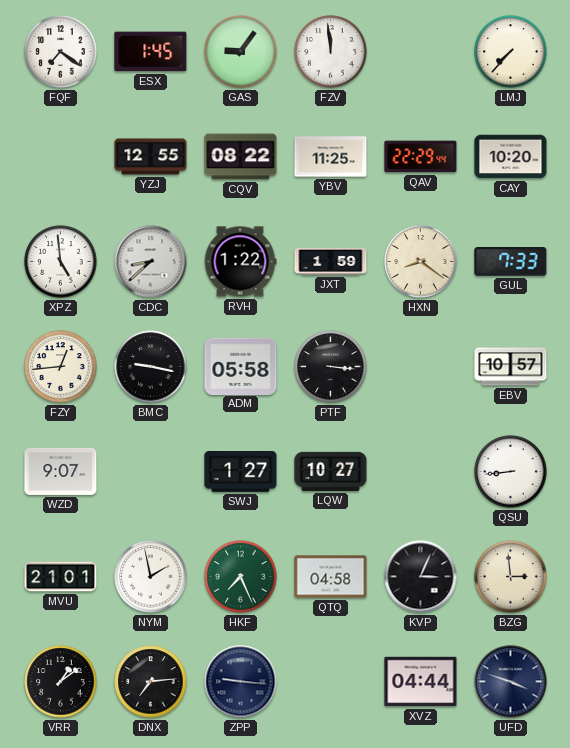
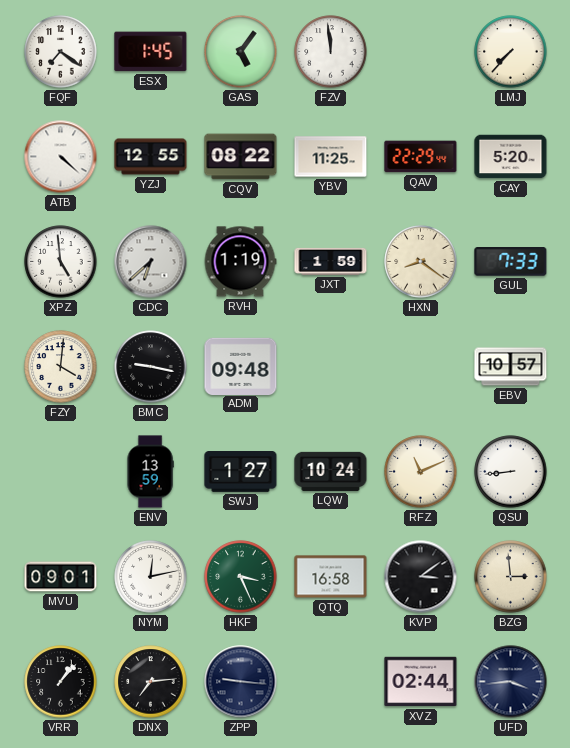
GAS: 9:06 -> 5:06 (241, 52)
ATB: none -> 4:22 (61, 157)
CAY: 10:20 -> 5:20 (511, 157)
CDC: 8:38 -> 6:38 (151, 262)
RVH: 1:22 -> 1:19 (240, 262)
FZY: 12:44 -> 4:01 (61, 367)
ADM: 05:58 -> 09:48 (241, 366)
PTF: 3:16 -> none (331, 367)
WZD: 9:07 -> none (61, 471)
ENV: none -> 13:59 (150, 472)
LQW: 10:27 -> 10:24 (331, 471)
RFZ: none -> 11:11 (421, 472)
MVU: 21:01 -> 09:01 (61, 577)
NYM: 1:58 -> 12:13 (151, 577)
HKF: 7:26 -> 3:26 (241, 577)
QTQ: 04:58 -> 16:58 (331, 577)
KVP: 3:04 -> 3:09 (421, 577)
VRR: 1:09 -> 1:07 (61, 682)
XVZ: 04:44 -> 02:44 (421, 682)
UFD: 3:48 -> 3:44 (511, 682)
